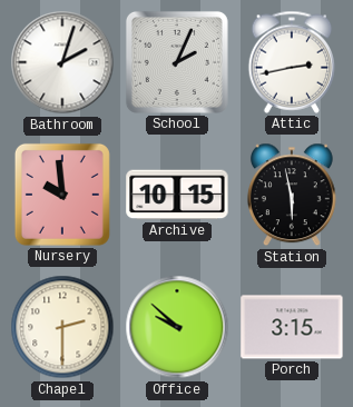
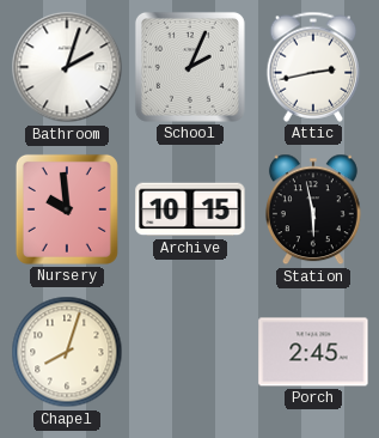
Chapel: 2:30 -> 8:03 (67, 352)
Office: 9:52 -> none (177, 327)
Porch: 3:15 -> 2:45 (313, 352)
